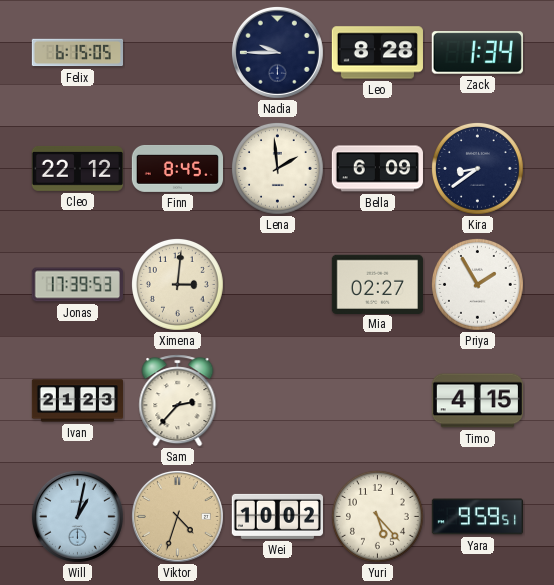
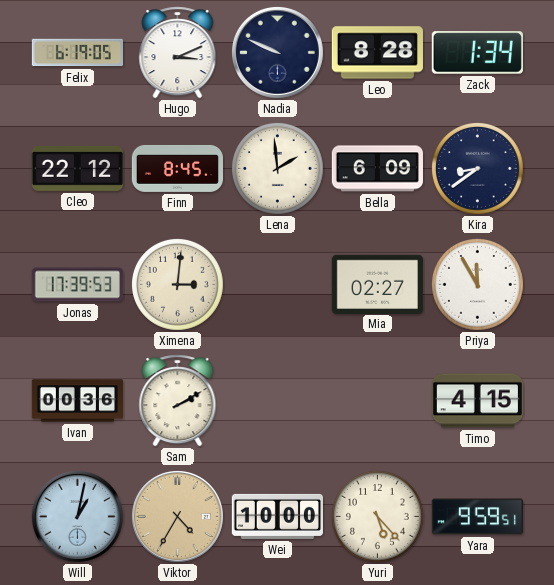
Felix: 6:15 -> 6:19 (77, 53)
Hugo: none -> 3:11 (178, 53)
Nadia: 9:45 -> 9:49 (277, 52)
Priya: 1:55 -> 11:55 (478, 285)
Ivan: 21:23 -> 00:36 (77, 401)
Sam: 2:37 -> 2:10 (178, 401)
Viktor: 4:33 -> 4:35 (177, 516)
Wei: 10:02 -> 10:00 (277, 516)
